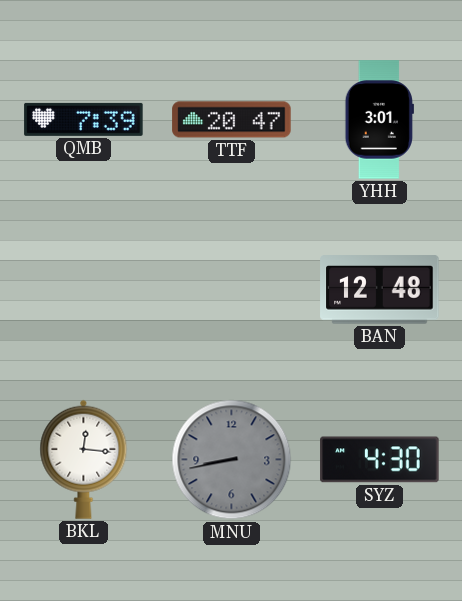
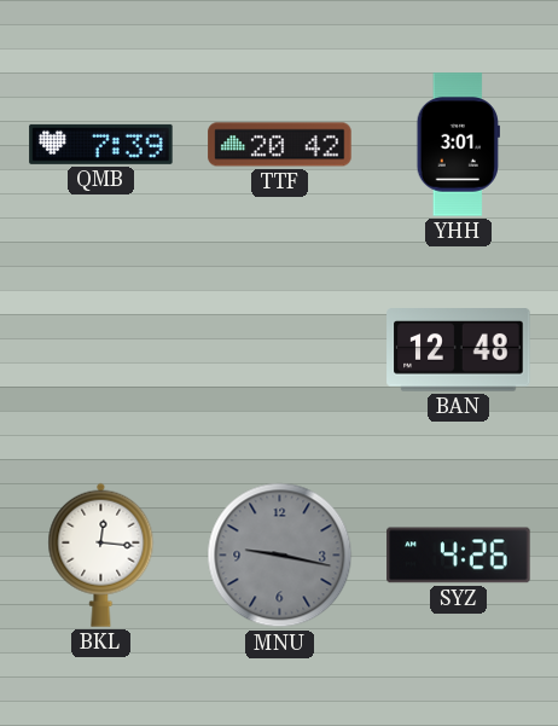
TTF: 20:47 -> 20:42 (280, 145)
MNU: 8:43 -> 9:17 (280, 556)
SYZ: 4:30 -> 4:26 (459, 556)
